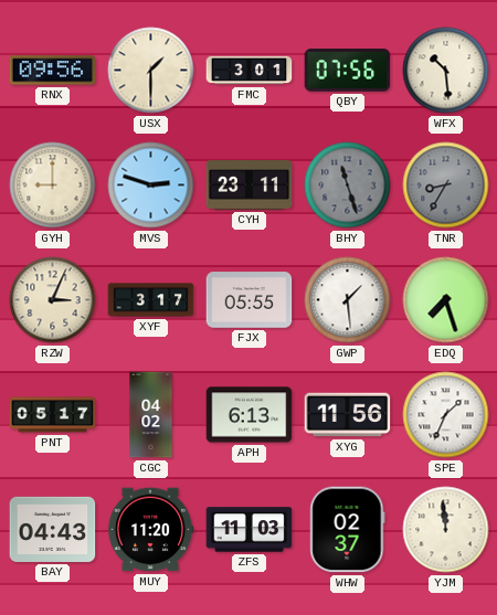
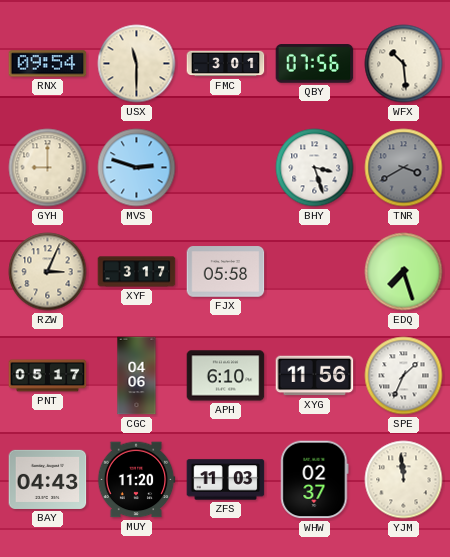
RNX: 09:56 -> 09:54 (48, 64)
USX: 1:30 -> 11:30 (137, 64)
CYH: 23:11 -> none (250, 185)
BHY: 11:27 -> 3:27 (315, 168)
BHY dial: grey -> white (315, 168)
TNR: 8:35 -> 3:40 (404, 168)
FJX: 05:55 -> 05:58 (226, 272)
GWP: 1:29 -> none (348, 300)
CGC: 04:02 -> 04:06 (137, 376)
APH: 6:13 -> 6:10 (226, 376)
